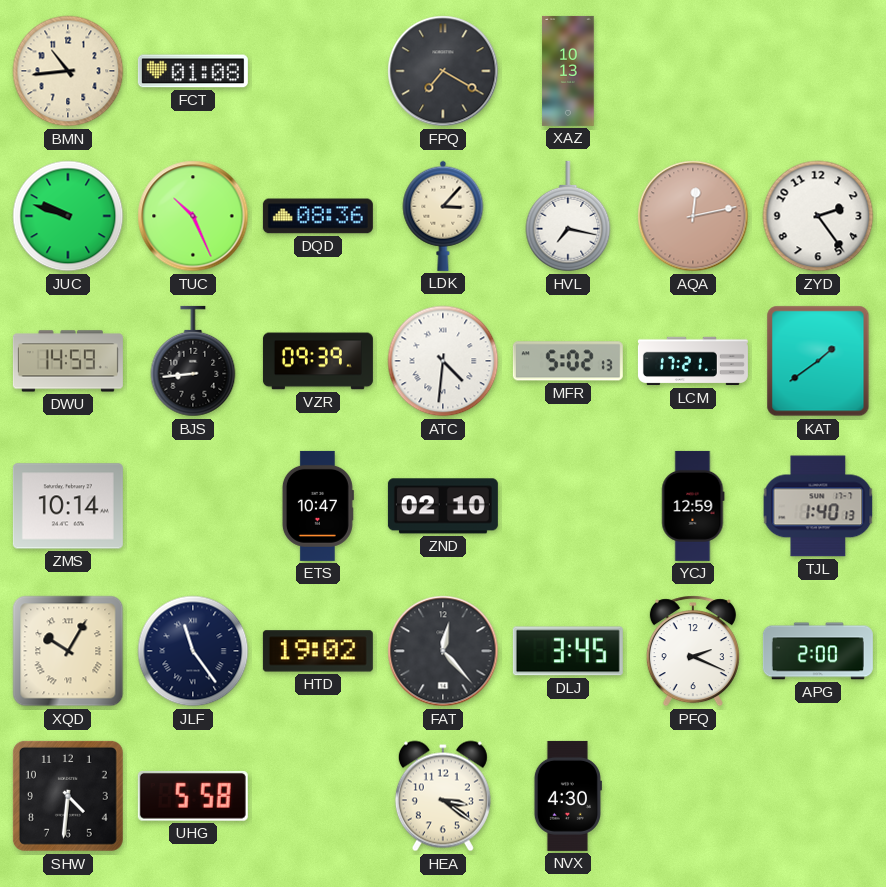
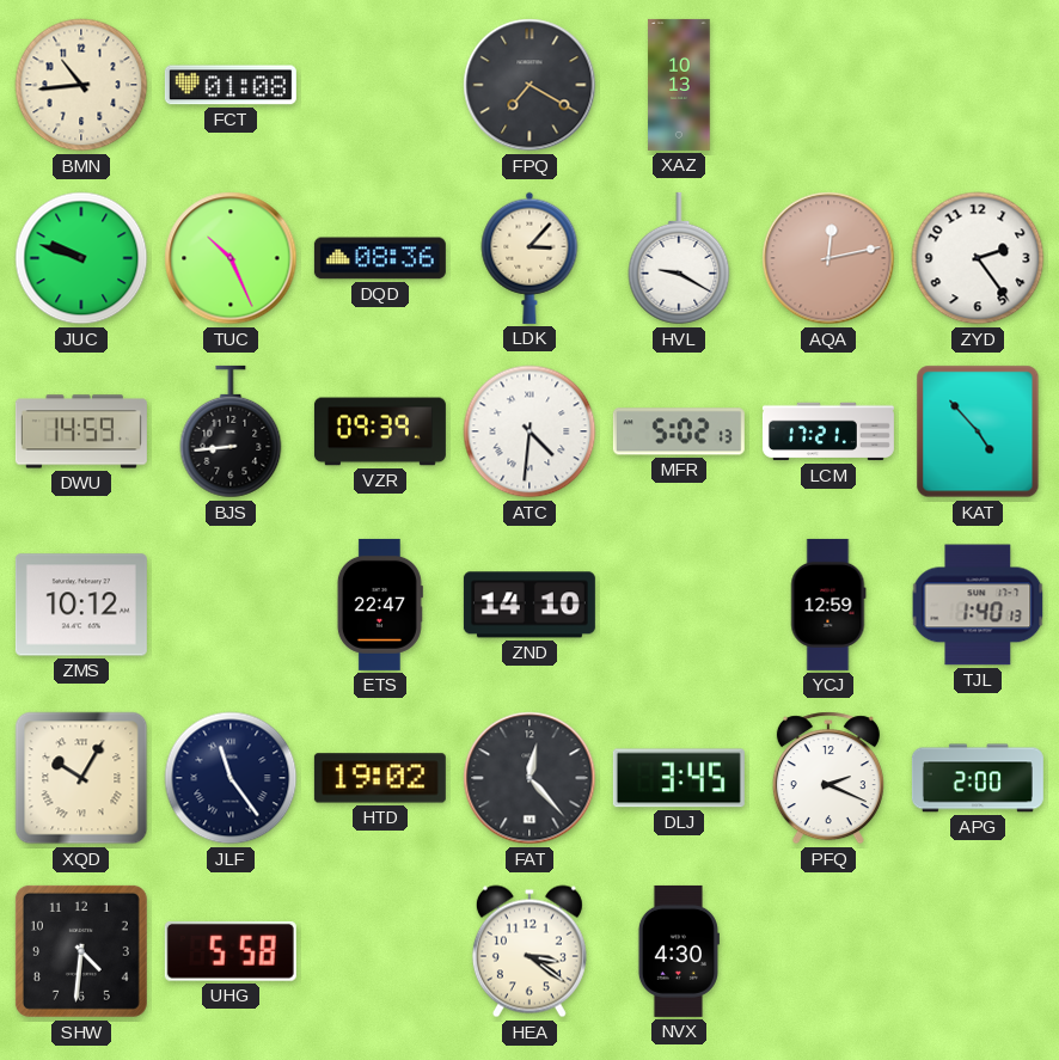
HVL: 7:17 -> 9:20 (679, 258)
KAT: 1:39 -> 4:53 (978, 431)
ZMS: 10:14 -> 10:12 (81, 605)
ETS: 10:47 -> 22:47 (380, 605)
ZND: 02:10 -> 14:10 (529, 605)
